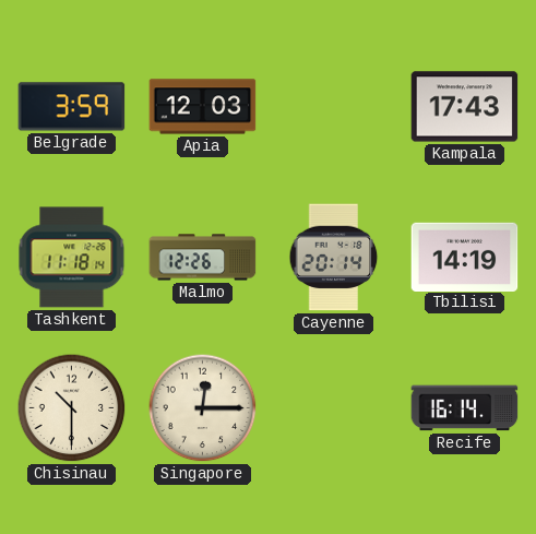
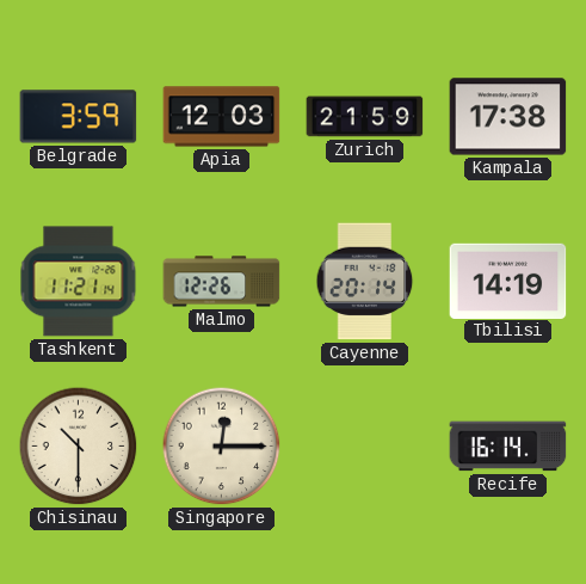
Zurich: none -> 21:59 (365, 117)
Kampala: 17:43 -> 17:38 (508, 117)
Tashkent: 11:18 -> 11:21 (79, 282)
